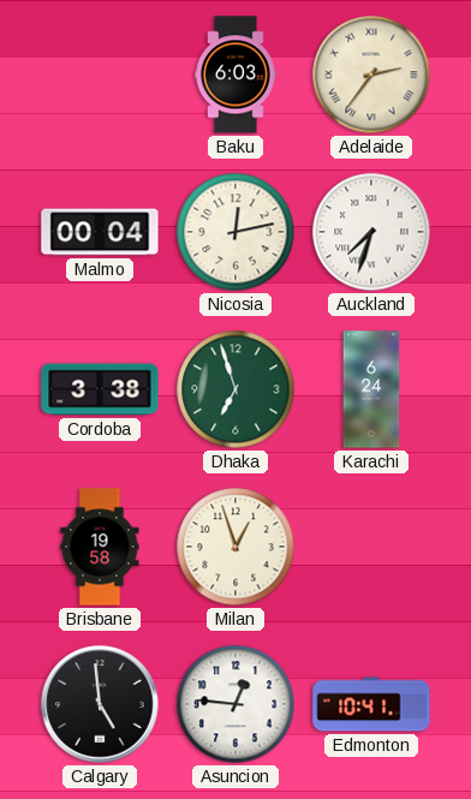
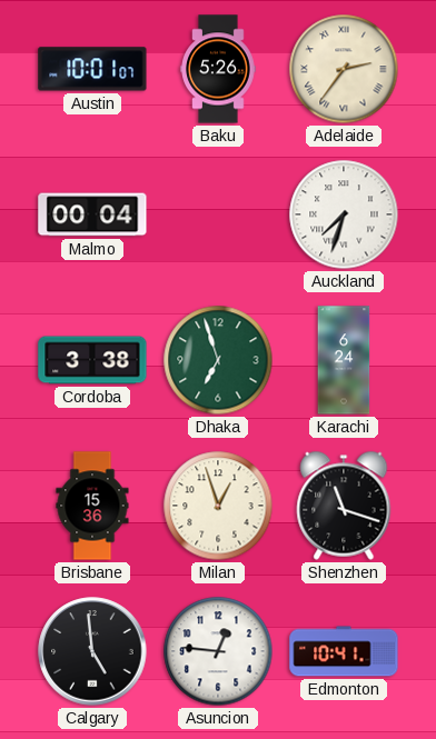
Austin: none -> 10:01 (92, 69)
Baku: 6:03 -> 5:26 (218, 69)
Nicosia: 12:13 -> none (235, 232)
Brisbane: 19:58 -> 15:36 (92, 506)
Shenzhen: none -> 11:18 (344, 506)
